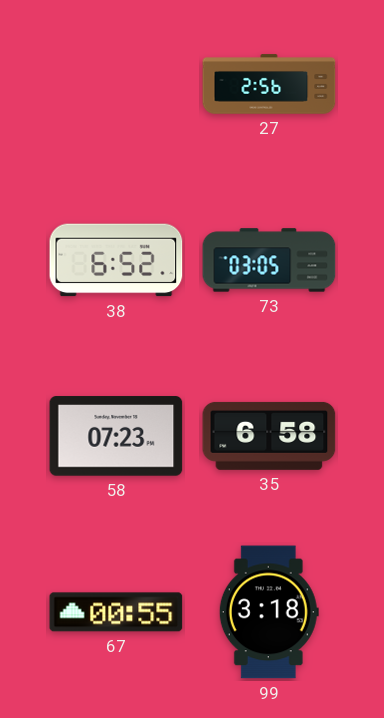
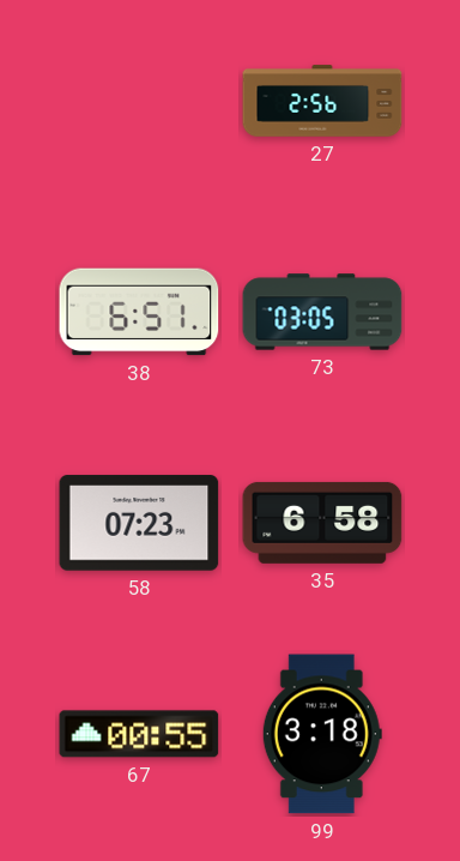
38: 6:52 -> 6:51 (139, 312)
